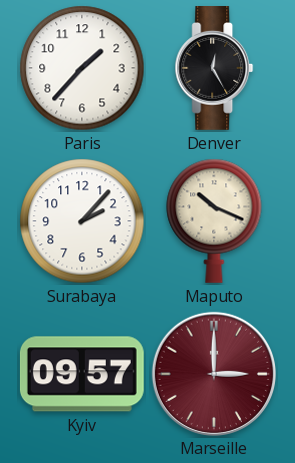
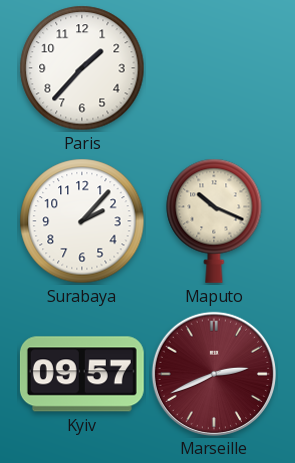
Denver: 12:25 -> none (214, 69)
Marseille: 3:00 -> 2:41 (213, 373)
